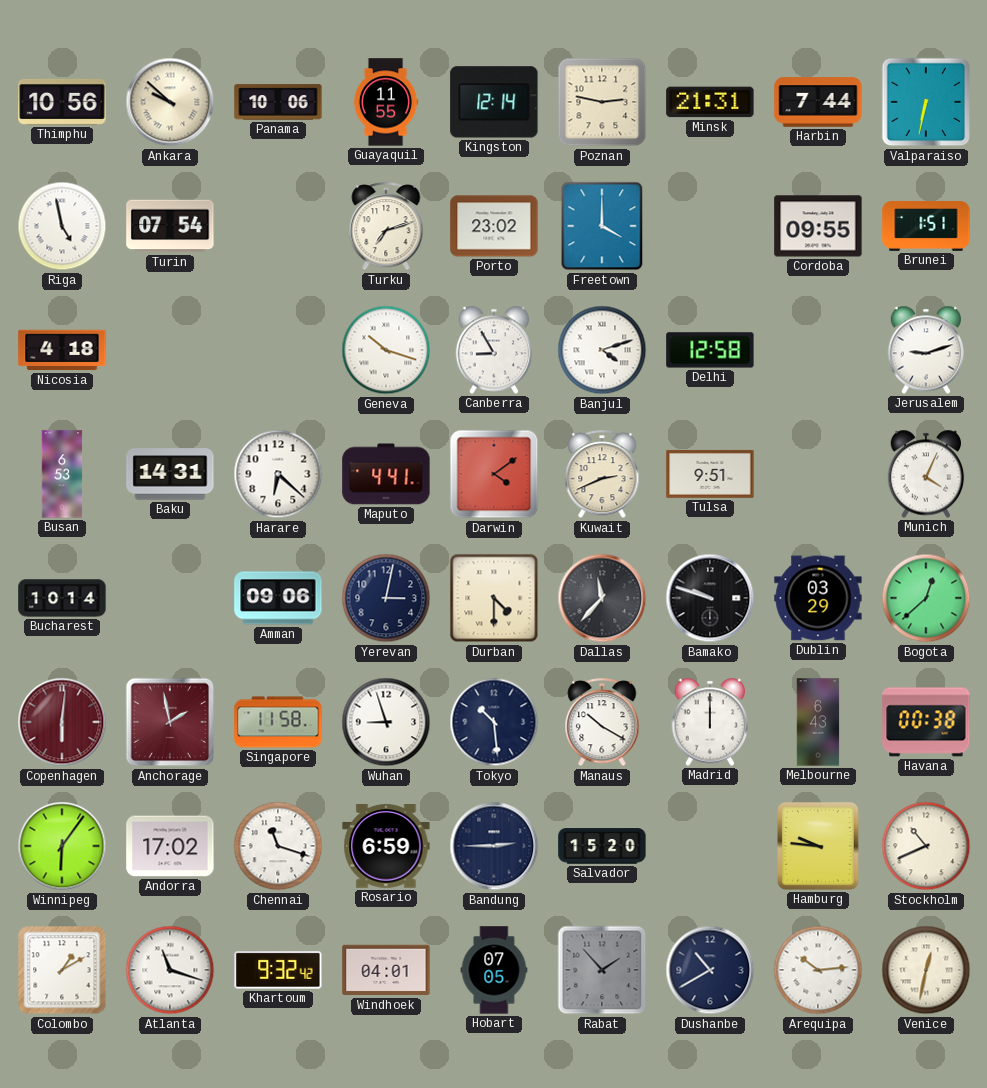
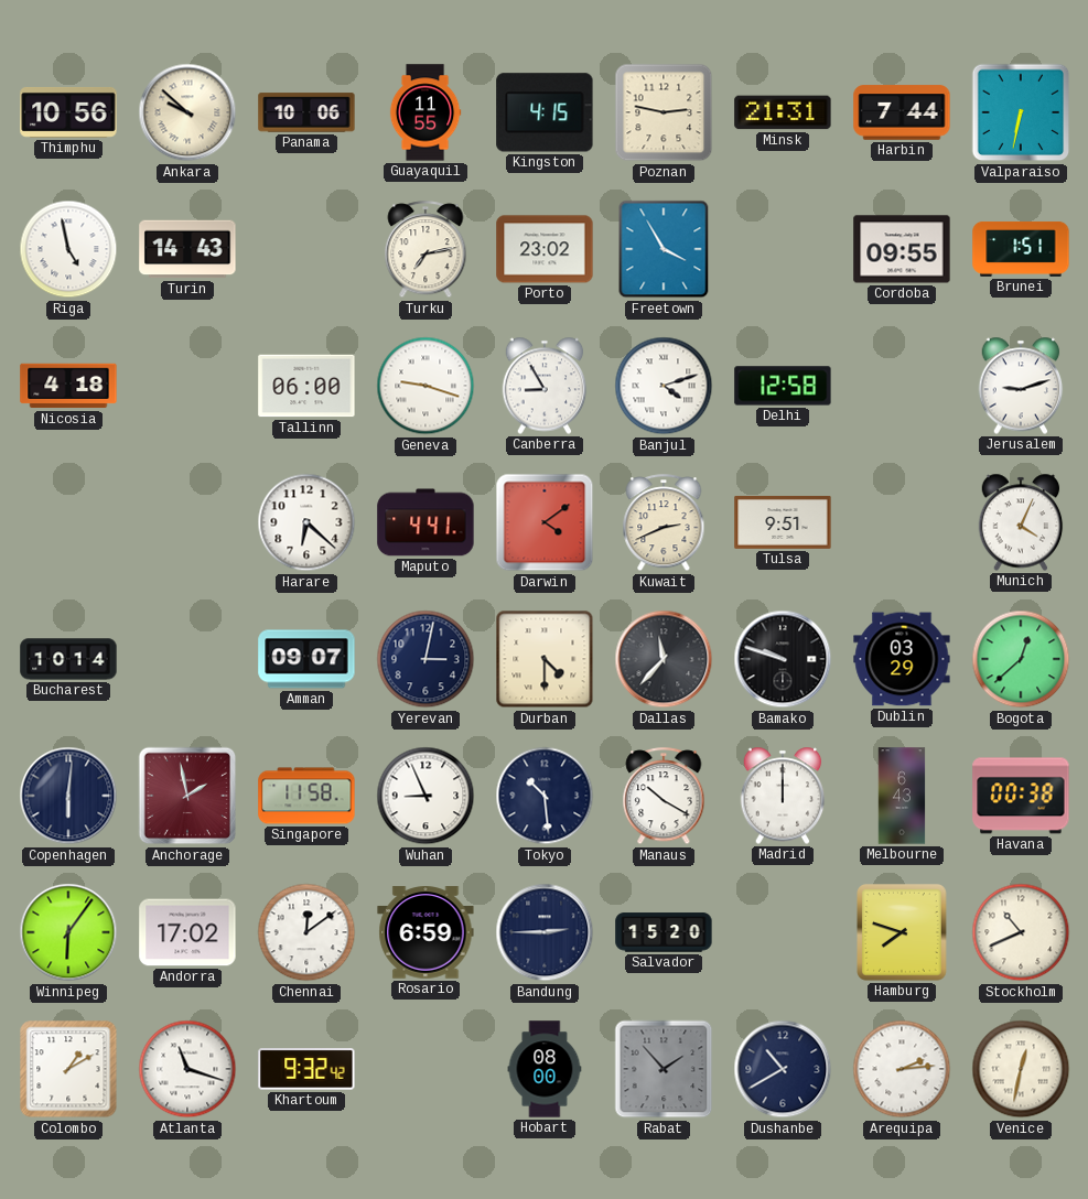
Kingston: 12:14 -> 4:15 (545, 112)
Turin: 07:54 -> 14:43 (187, 249)
Turku: 7:12 -> 7:13 (425, 250)
Freetown: 4:00 -> 3:55 (664, 249)
Tallinn: none -> 06:00 (306, 386)
Geneva: 10:18 -> 9:18 (425, 386)
Busan: 6:53 -> none (62, 474)
Baku: 14:31 -> none (170, 474)
Amman: 09:06 -> 09:07 (306, 659)
Copenhagen dial: burgundy -> navy (68, 796)
Wuhan: 8:57 -> 8:56 (425, 796)
Chennai: 11:18 -> 12:09 (306, 932)
Hamburg: 9:46 -> 7:48 (903, 933)
Windhoek: 04:01 -> none (386, 970)
Hobart: 07:05 -> 08:00 (545, 1069)
Arequipa: 10:14 -> 2:14 (902, 1069)
